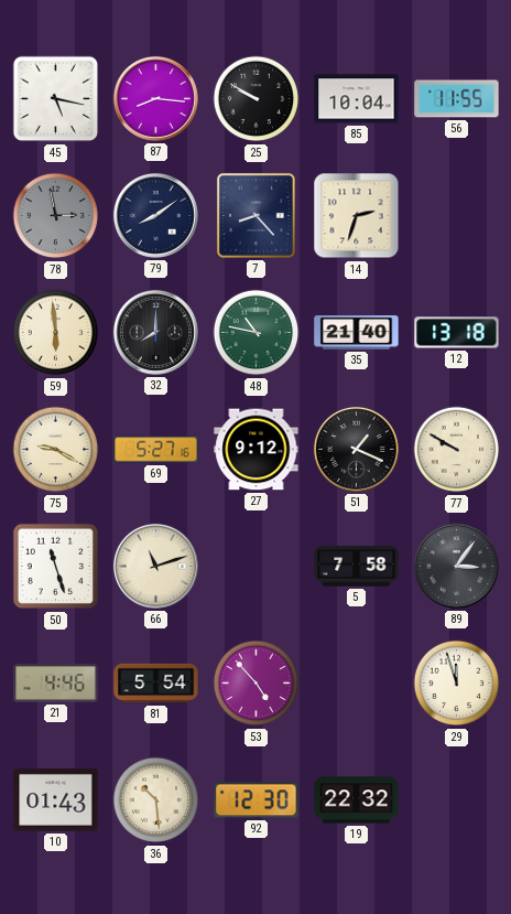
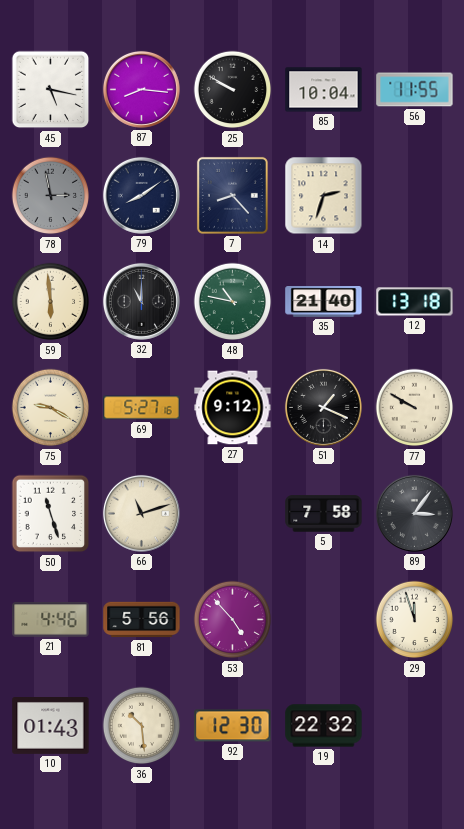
32: 8:00 -> 11:00 (141, 301)
81: 5:54 -> 5:56 (142, 620)
